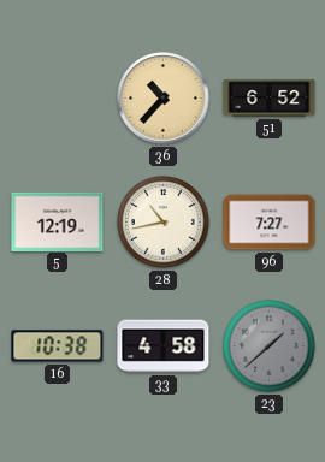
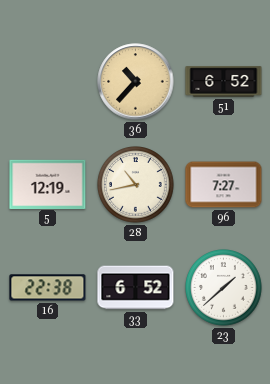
16: 10:38 -> 22:38 (48, 288)
33: 4:58 -> 6:52 (136, 288)
23 dial: grey -> white (224, 288)
